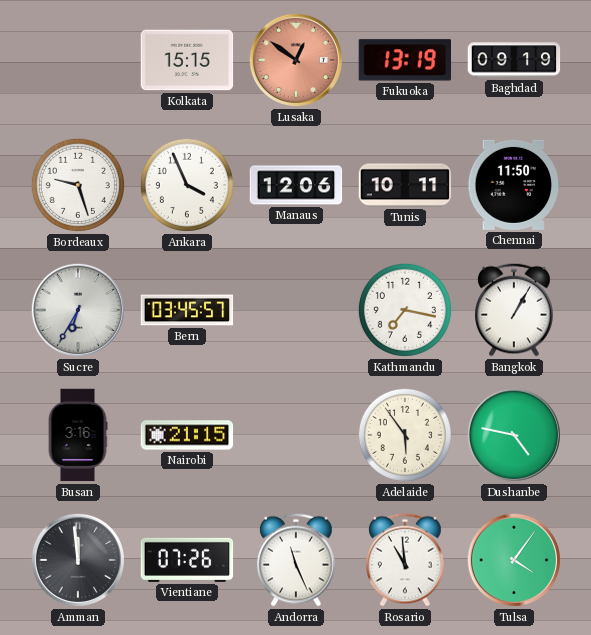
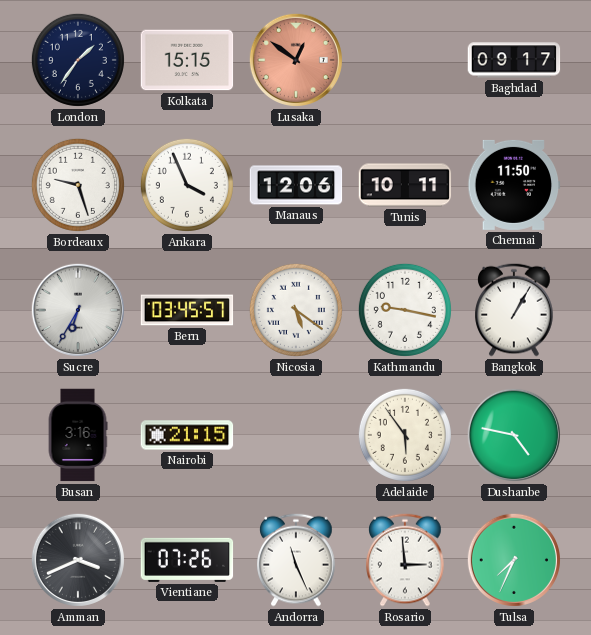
London: none -> 1:36 (78, 60)
Fukuoka: 13:19 -> none (404, 60)
Baghdad: 09:19 -> 09:17 (514, 60)
Nicosia: none -> 5:21 (296, 310)
Kathmandu: 7:17 -> 9:17 (405, 310)
Amman: 11:59 -> 3:41 (78, 560)
Rosario: 10:59 -> 2:59 (405, 560)
Tulsa: 4:06 -> 7:34 (514, 560)
